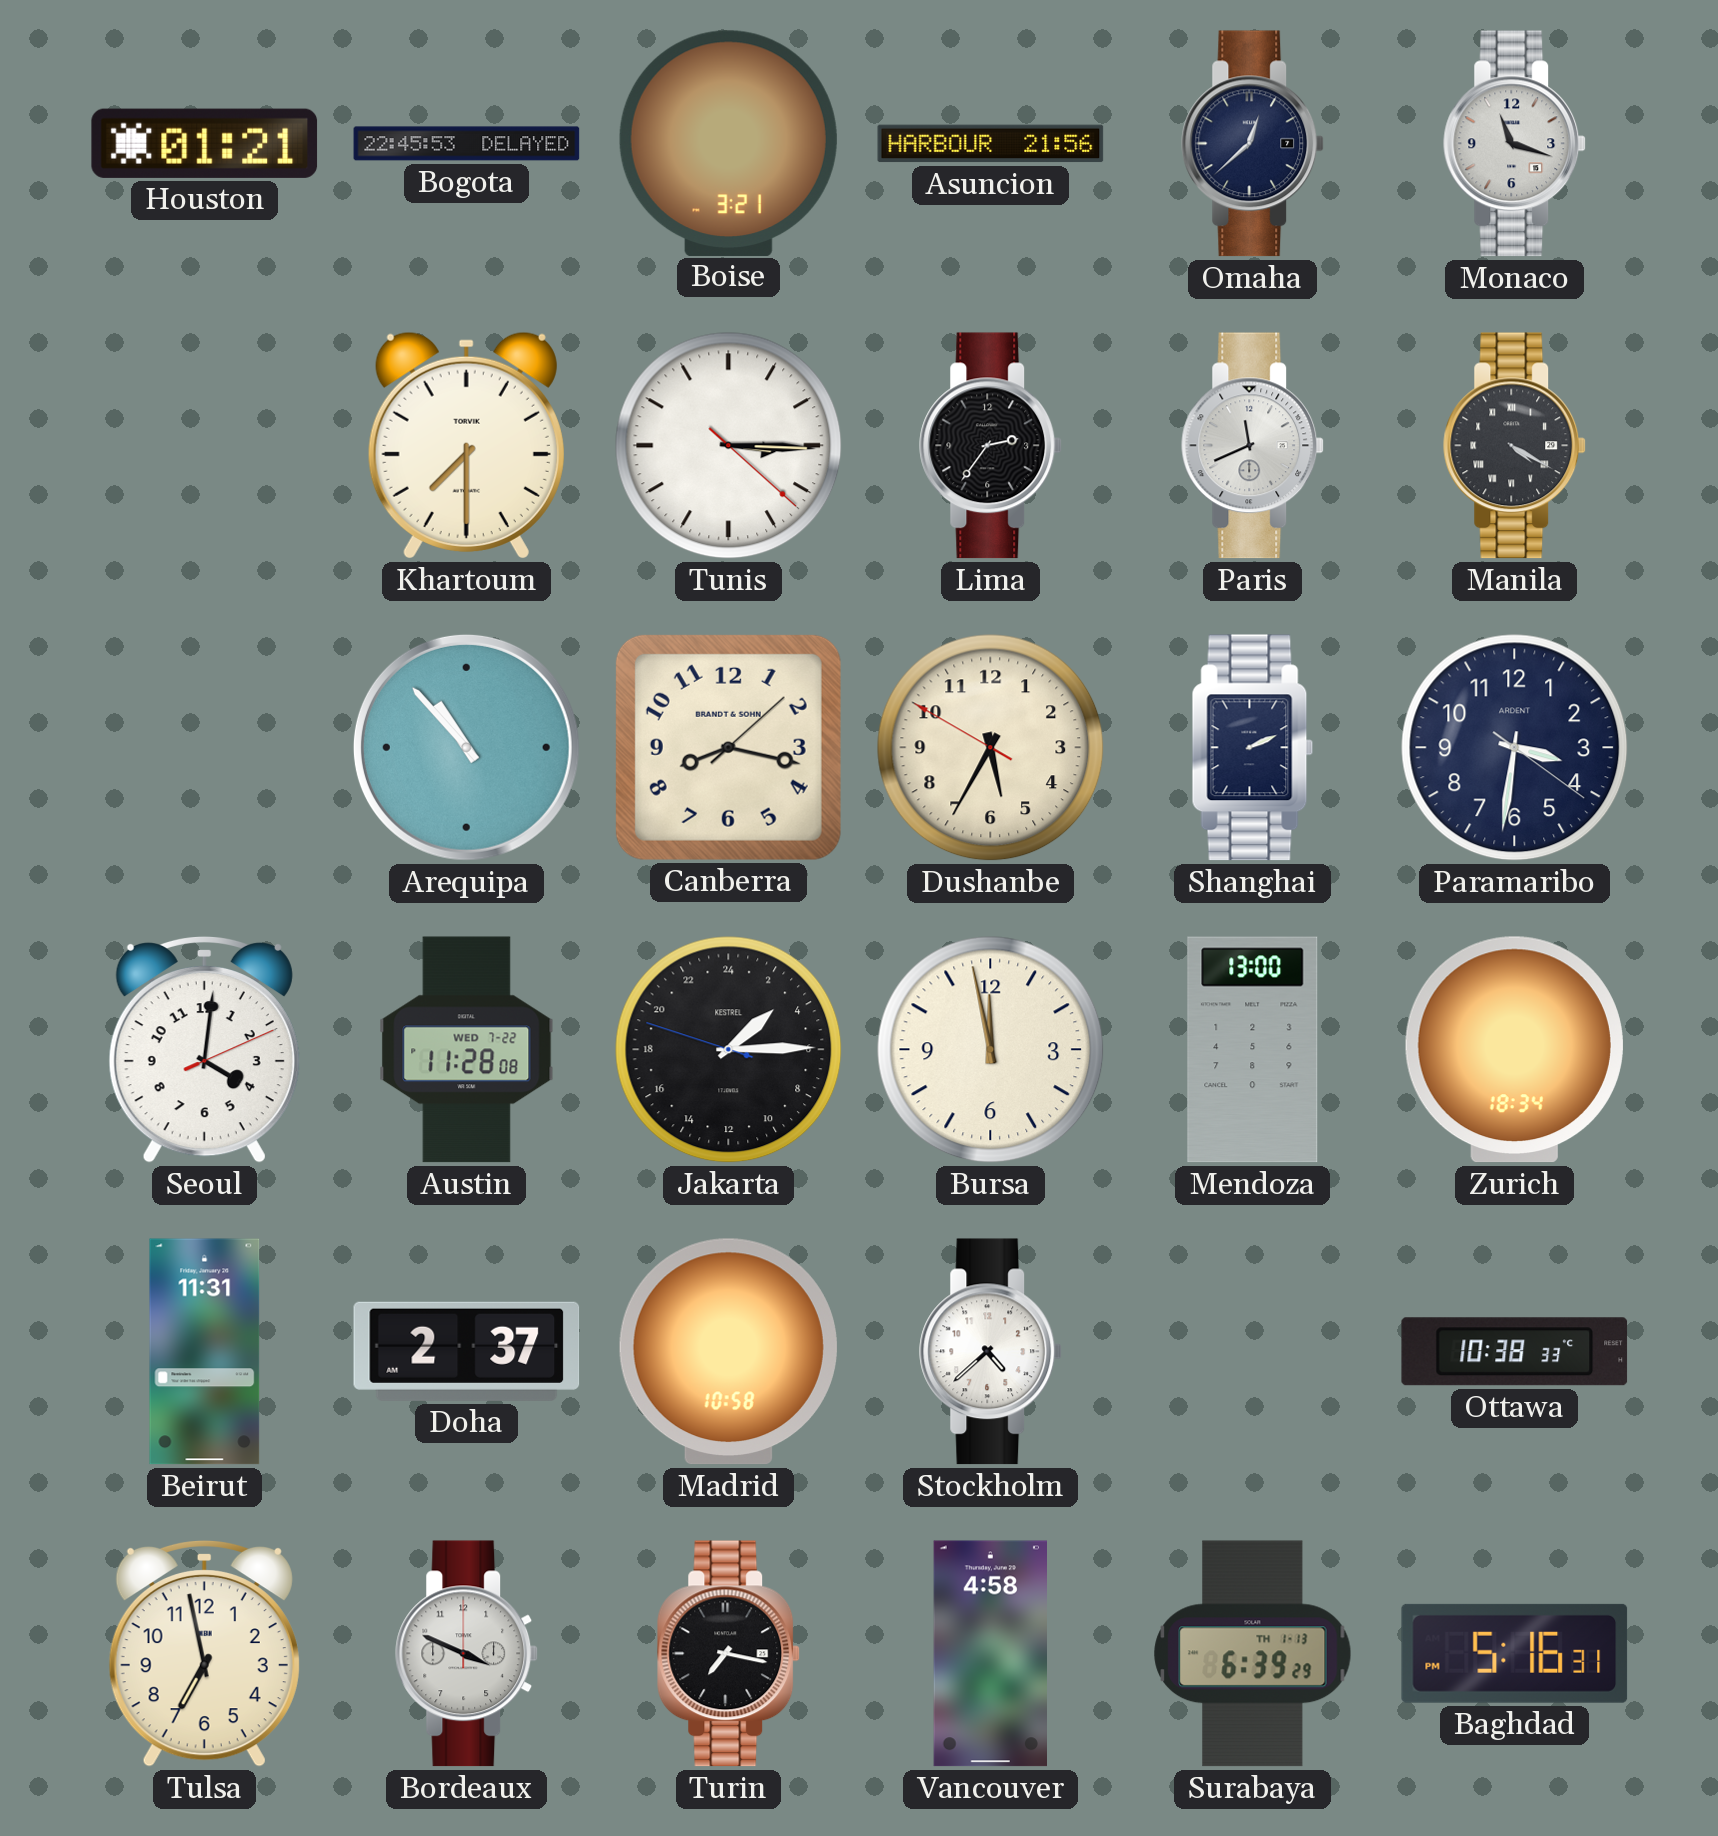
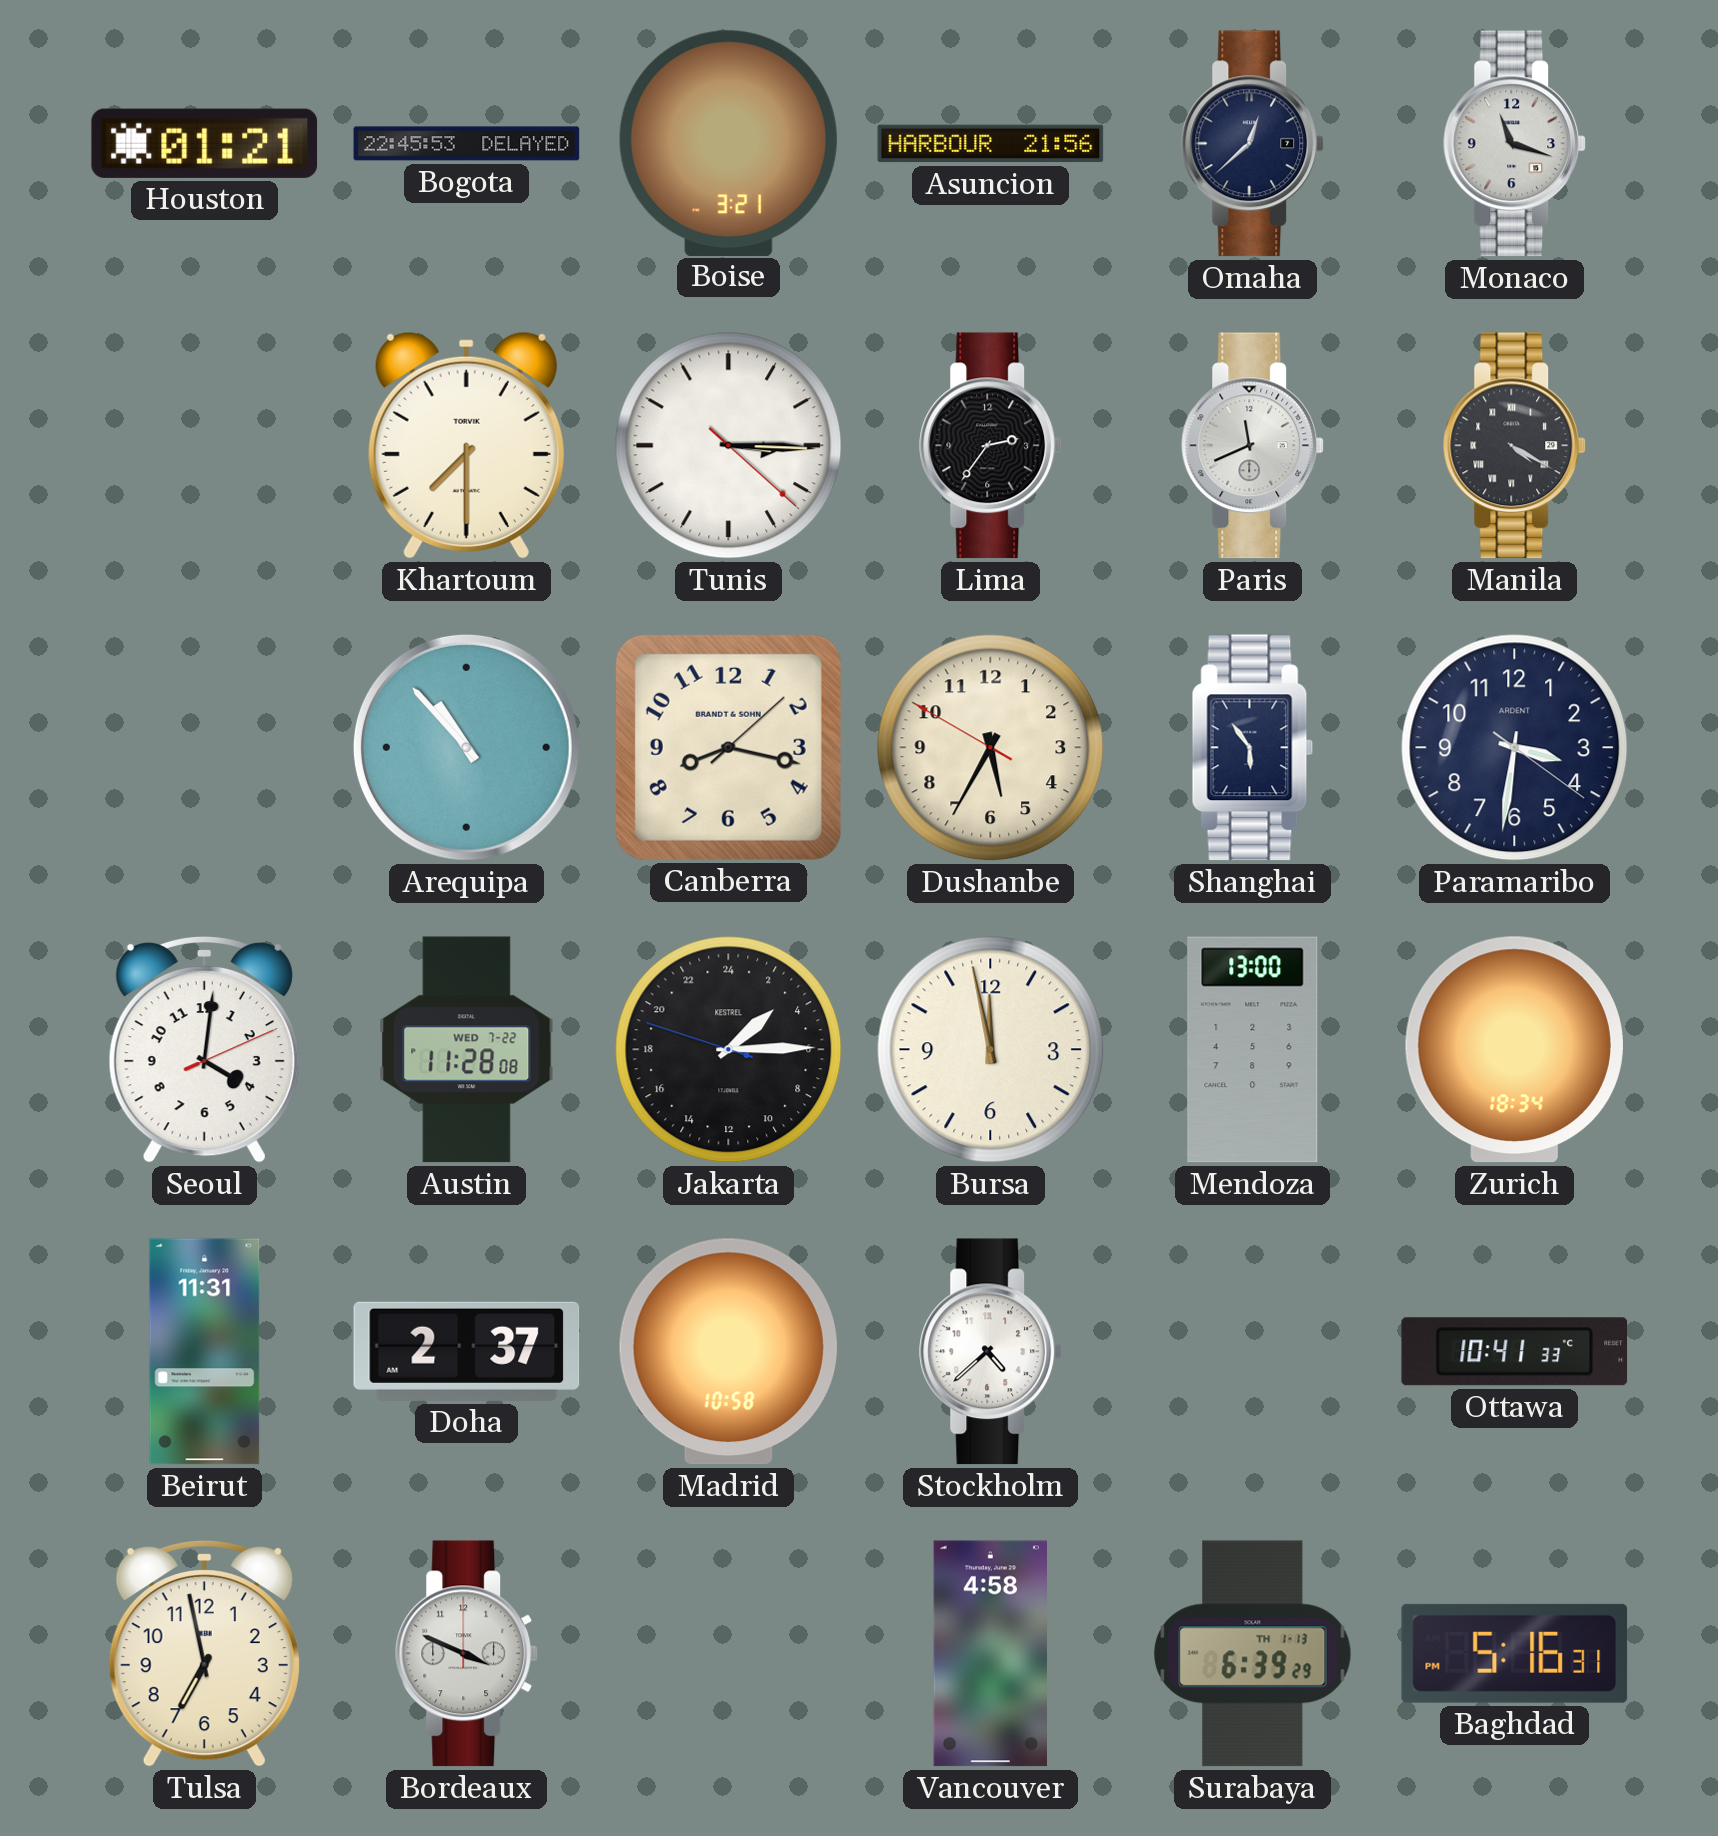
Shanghai: 2:11 -> 5:54 (1253, 748)
Ottawa: 10:38 -> 10:41 (1515, 1352)
Turin: 7:17 -> none (729, 1654)
